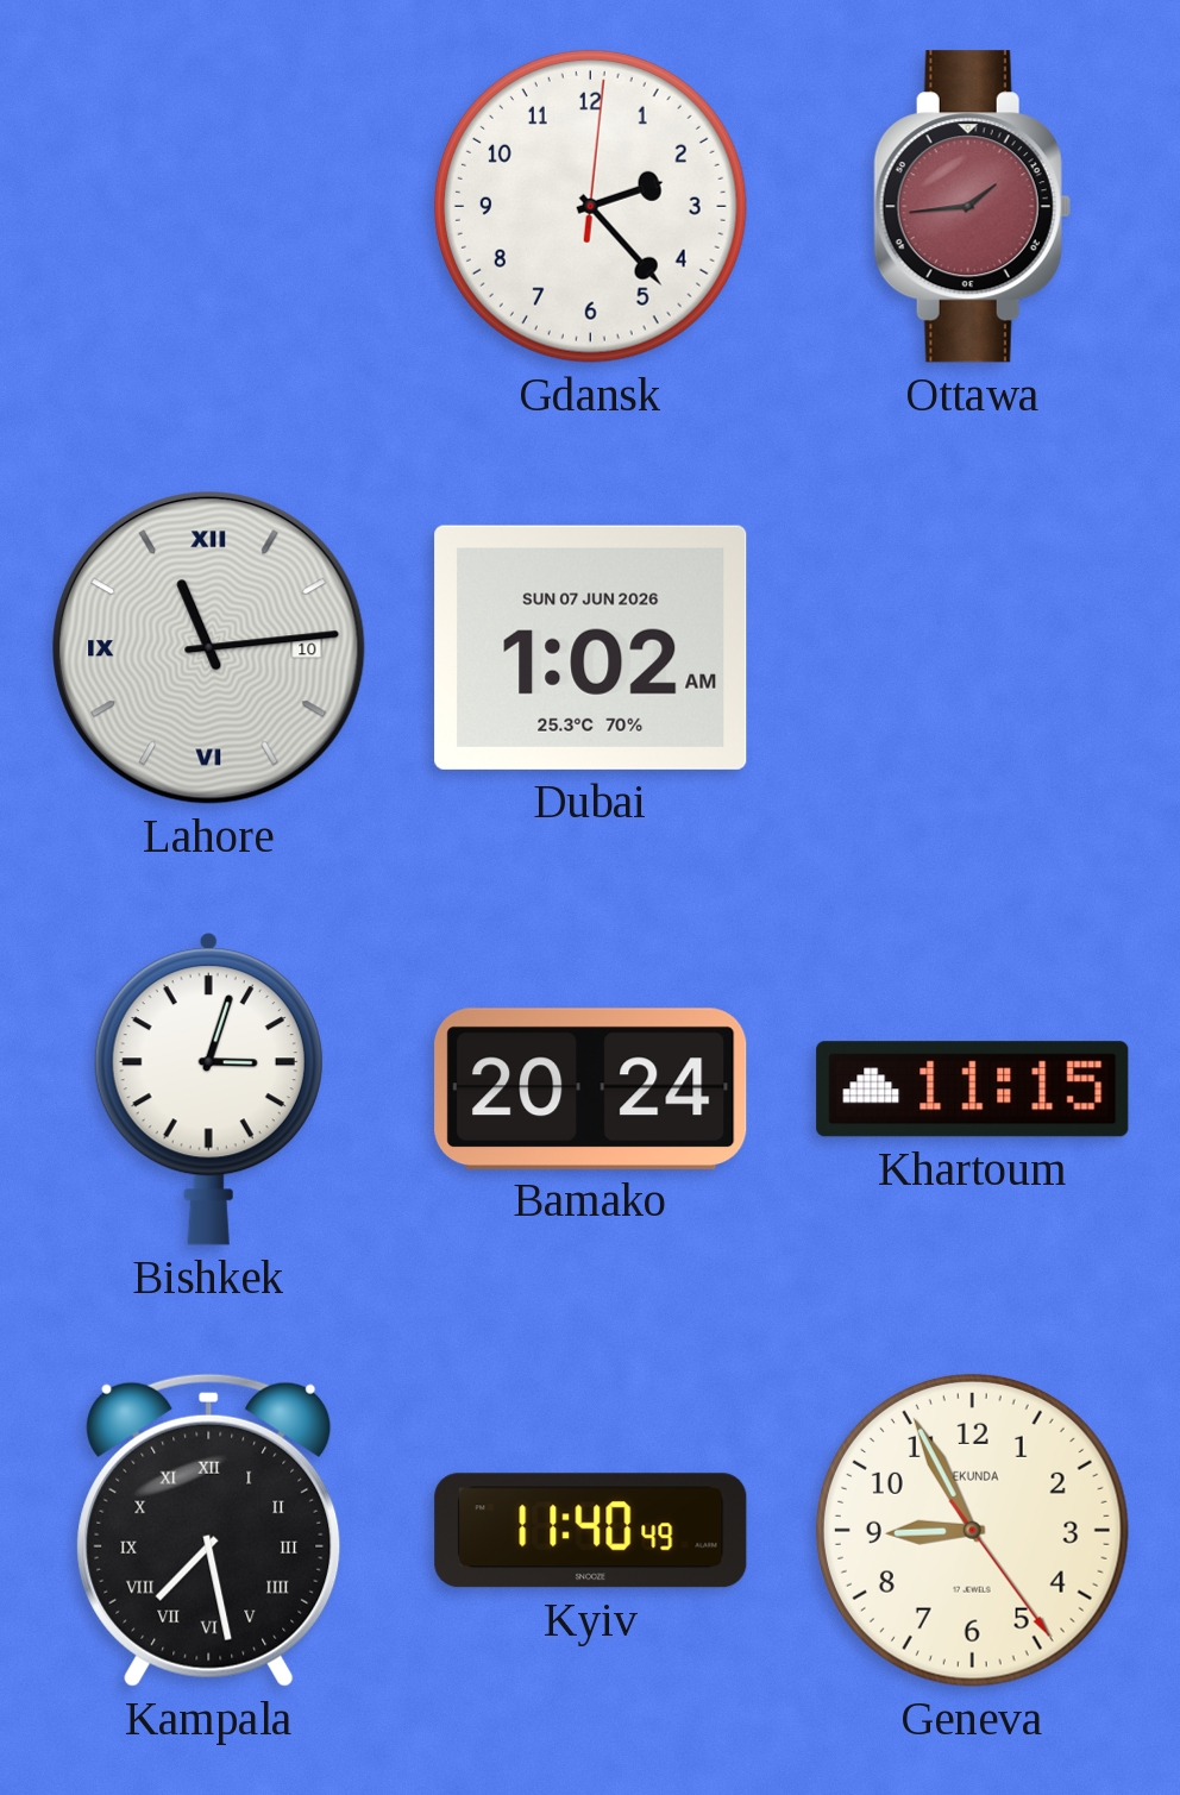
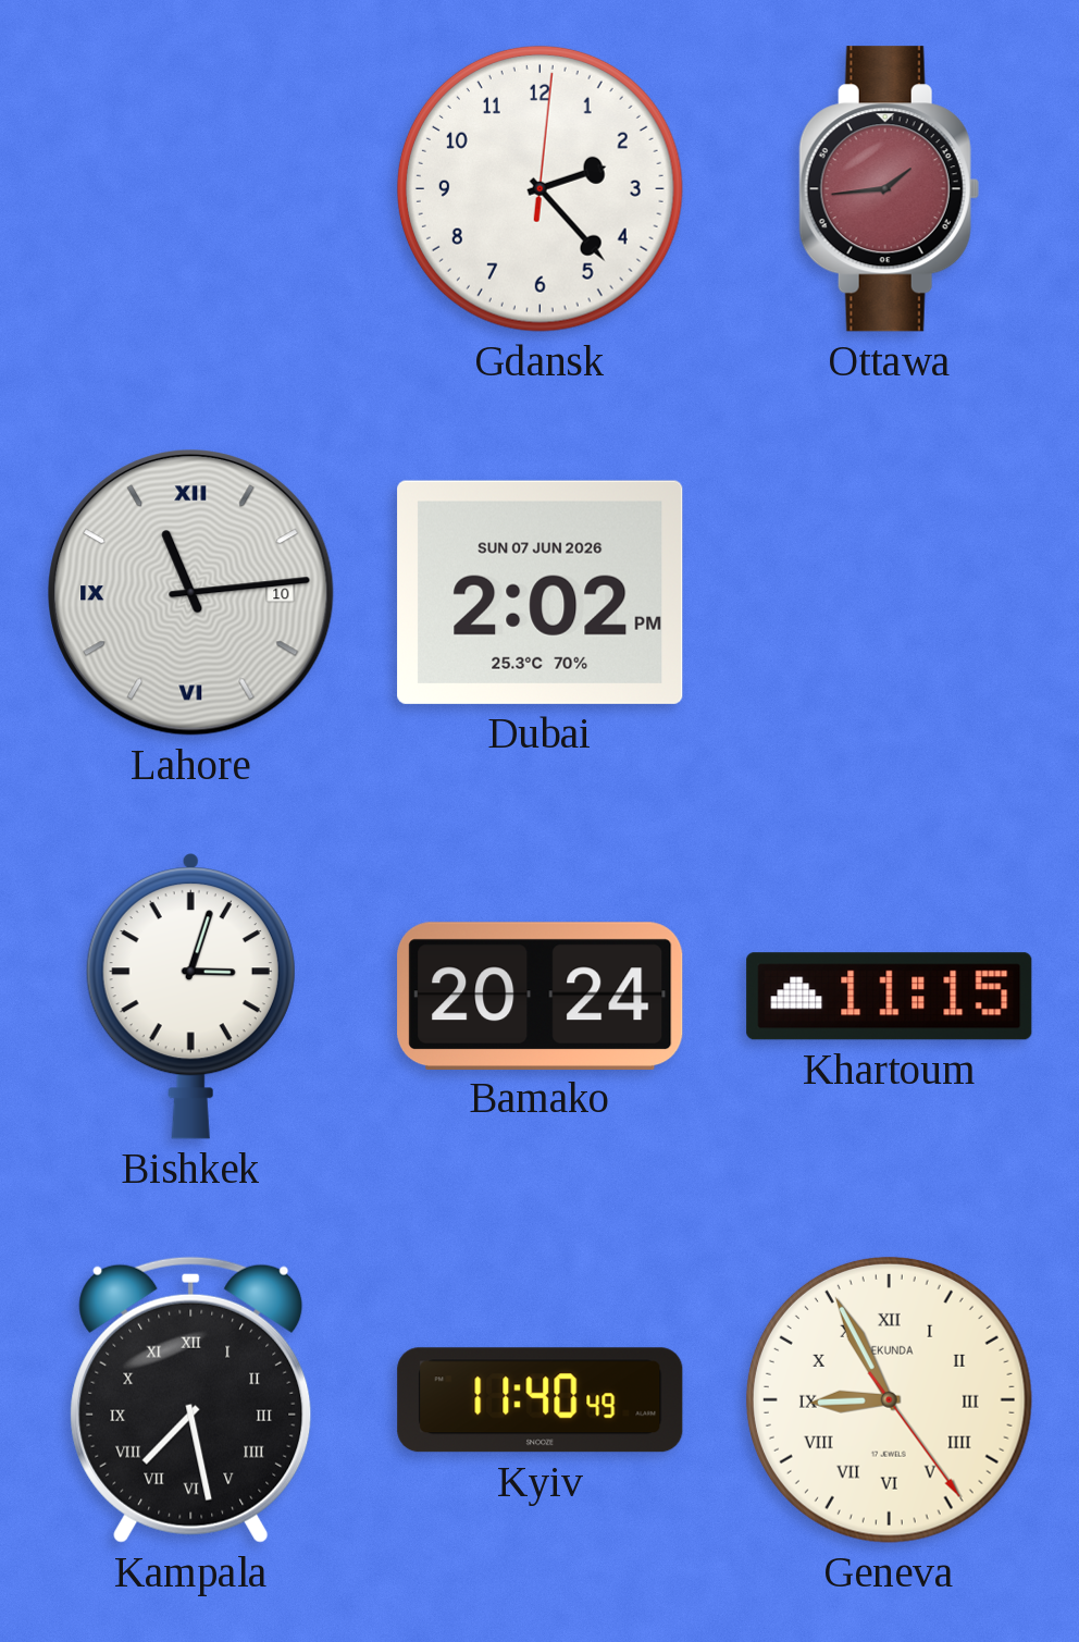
Dubai: 1:02 -> 2:02 (541, 592)
Geneva numerals: Arabic -> Roman (889, 1399)
